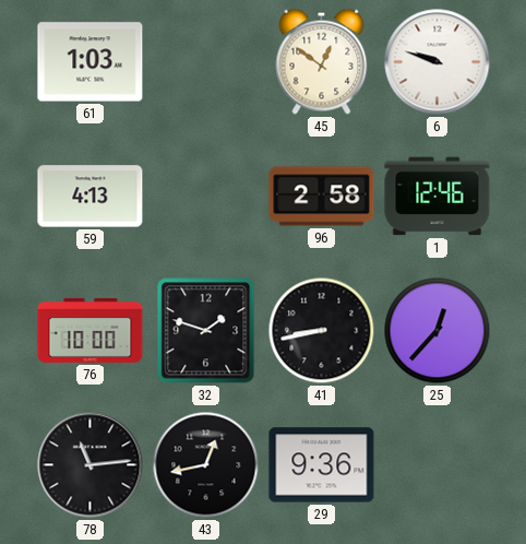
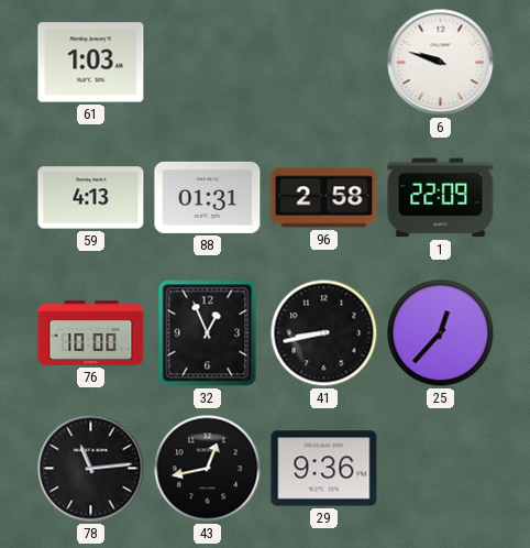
45: 12:51 -> none (322, 61)
88: none -> 01:31 (208, 197)
1: 12:46 -> 22:09 (441, 198)
32: 1:48 -> 12:56 (208, 333)
